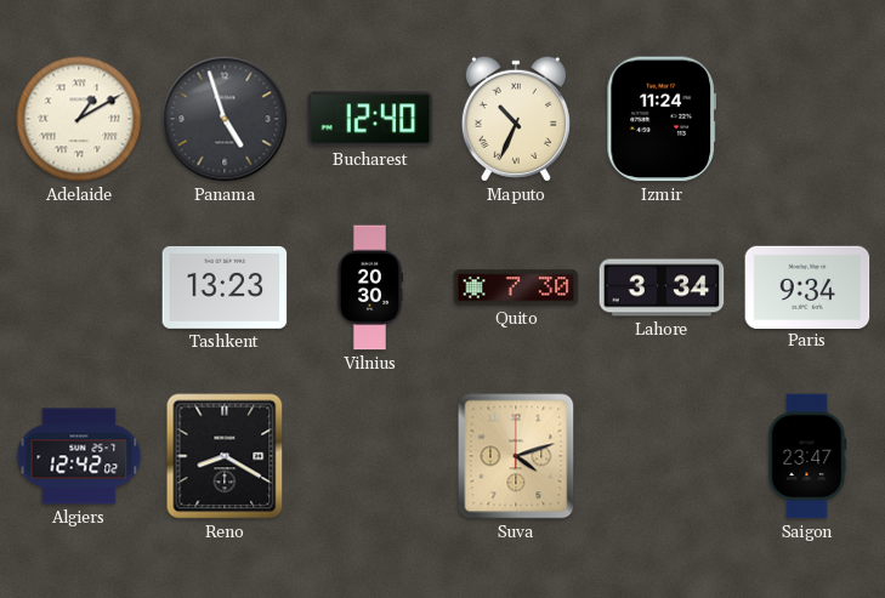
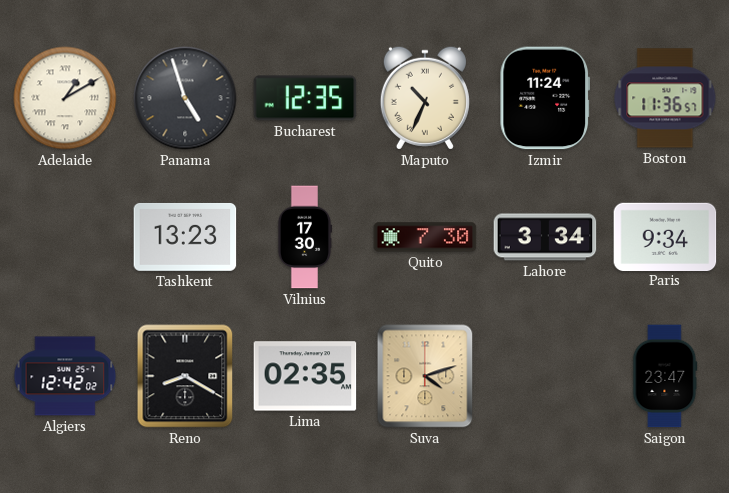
Bucharest: 12:40 -> 12:35 (305, 98)
Boston: none -> 11:36 (665, 98)
Vilnius: 20:30 -> 17:30 (305, 237)
Lima: none -> 02:35 (305, 376)
